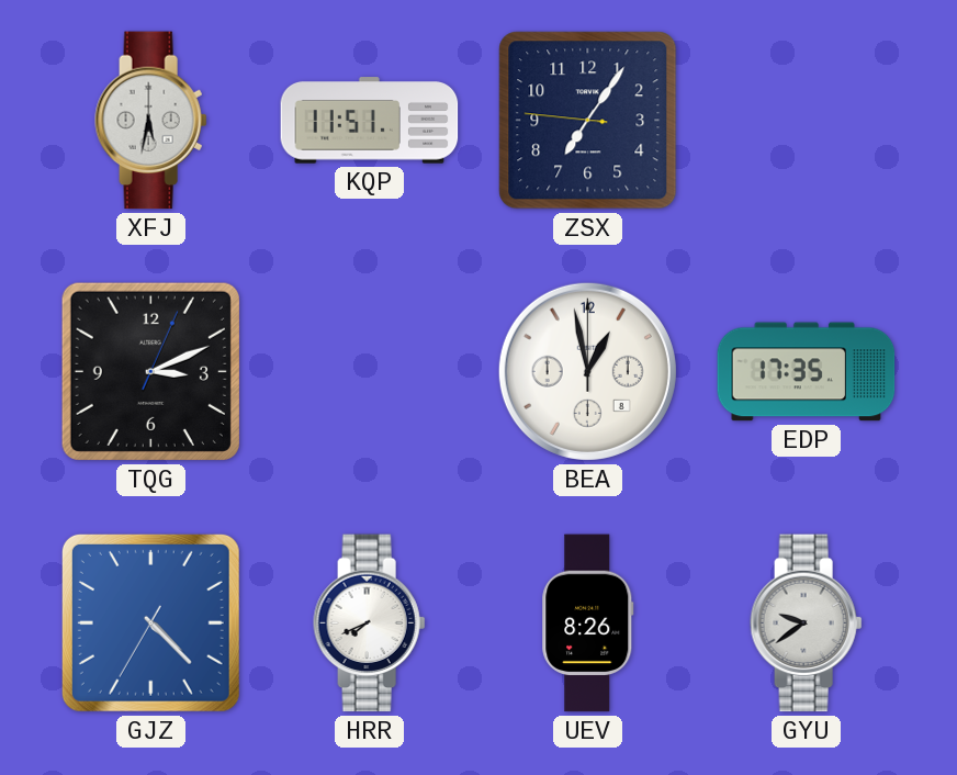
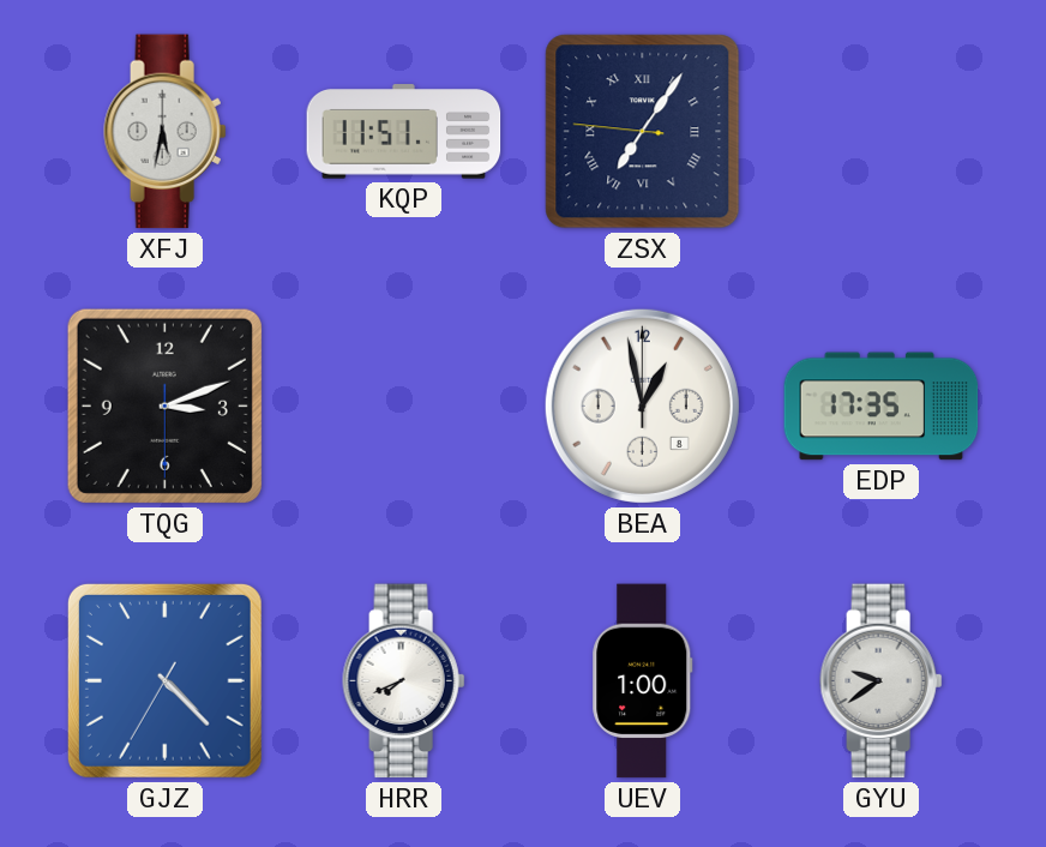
ZSX numerals: Arabic -> Roman (643, 132)
TQG: 3:11:04 -> 3:11:30 (164, 406)
UEV: 8:26 -> 1:00 (643, 681)
